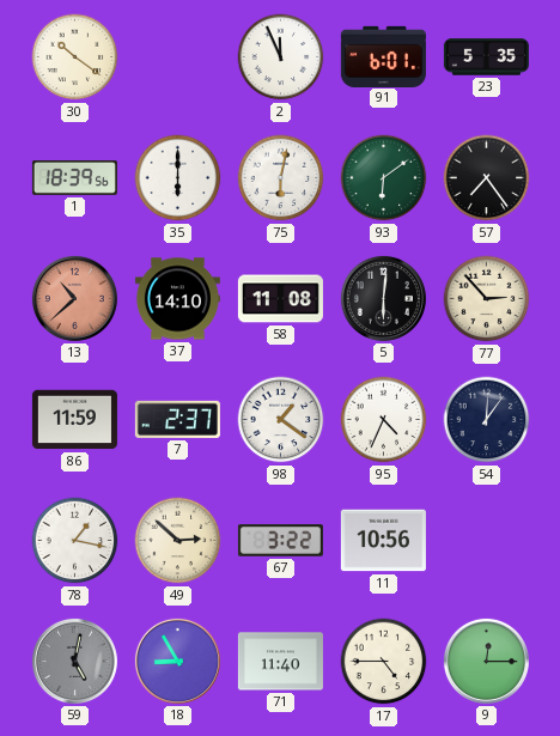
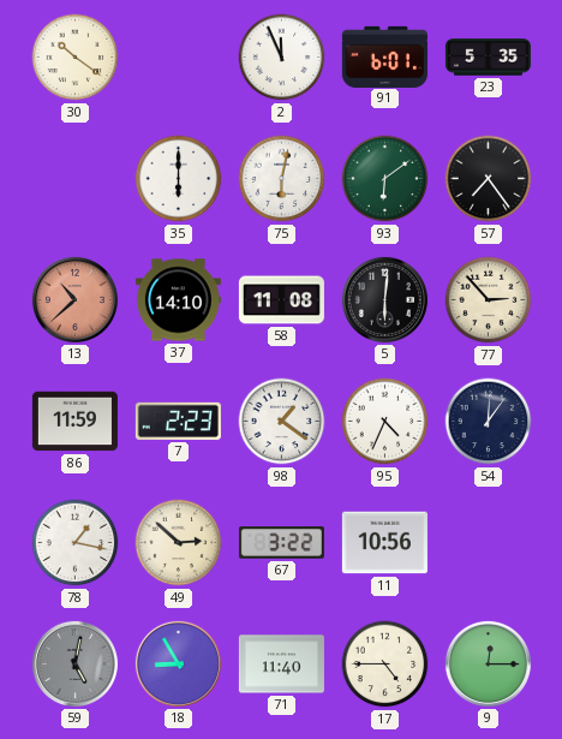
1: 18:39 -> none (74, 177)
7: 2:37 -> 2:23 (178, 421)
